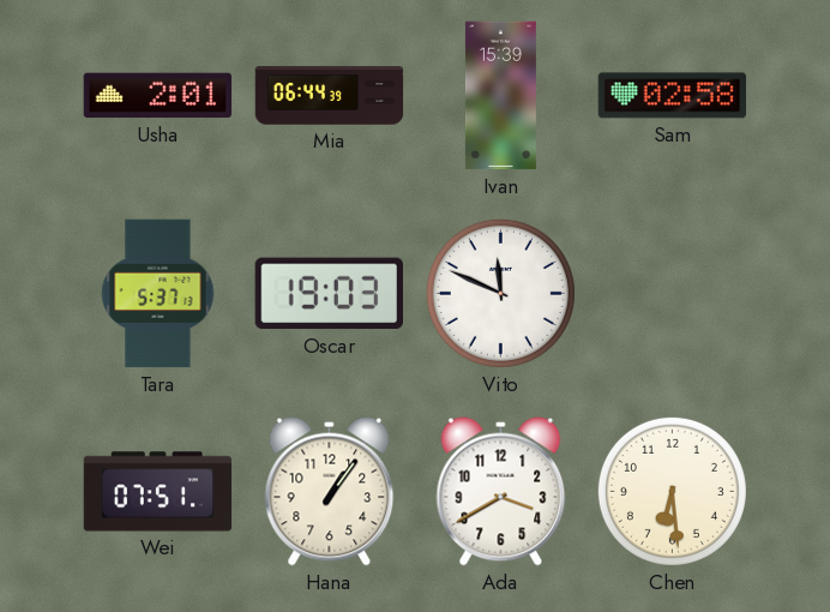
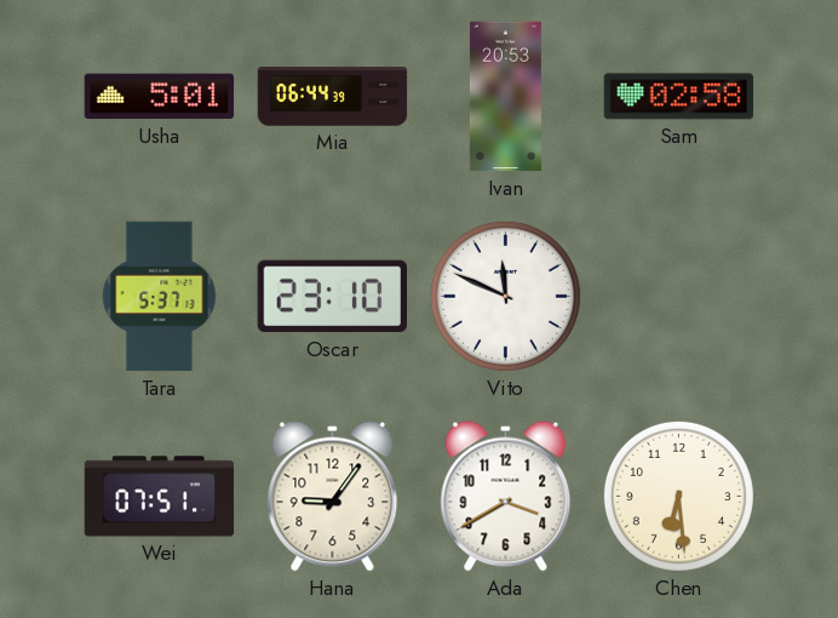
Usha: 2:01 -> 5:01 (160, 97)
Ivan: 15:39 -> 20:53 (505, 97)
Oscar: 19:03 -> 23:10 (332, 297)
Hana: 1:06 -> 9:06 (333, 497)
